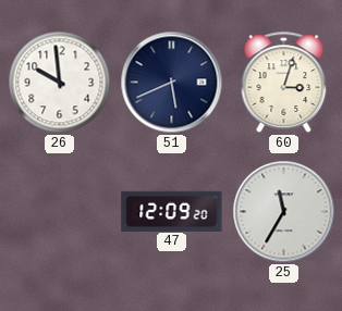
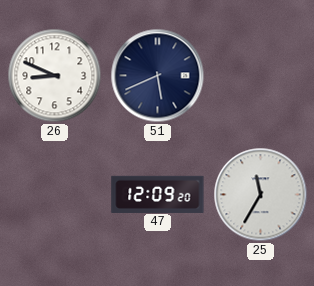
26: 9:59 -> 8:49 (55, 76)
60: 3:03 -> none (284, 82)
